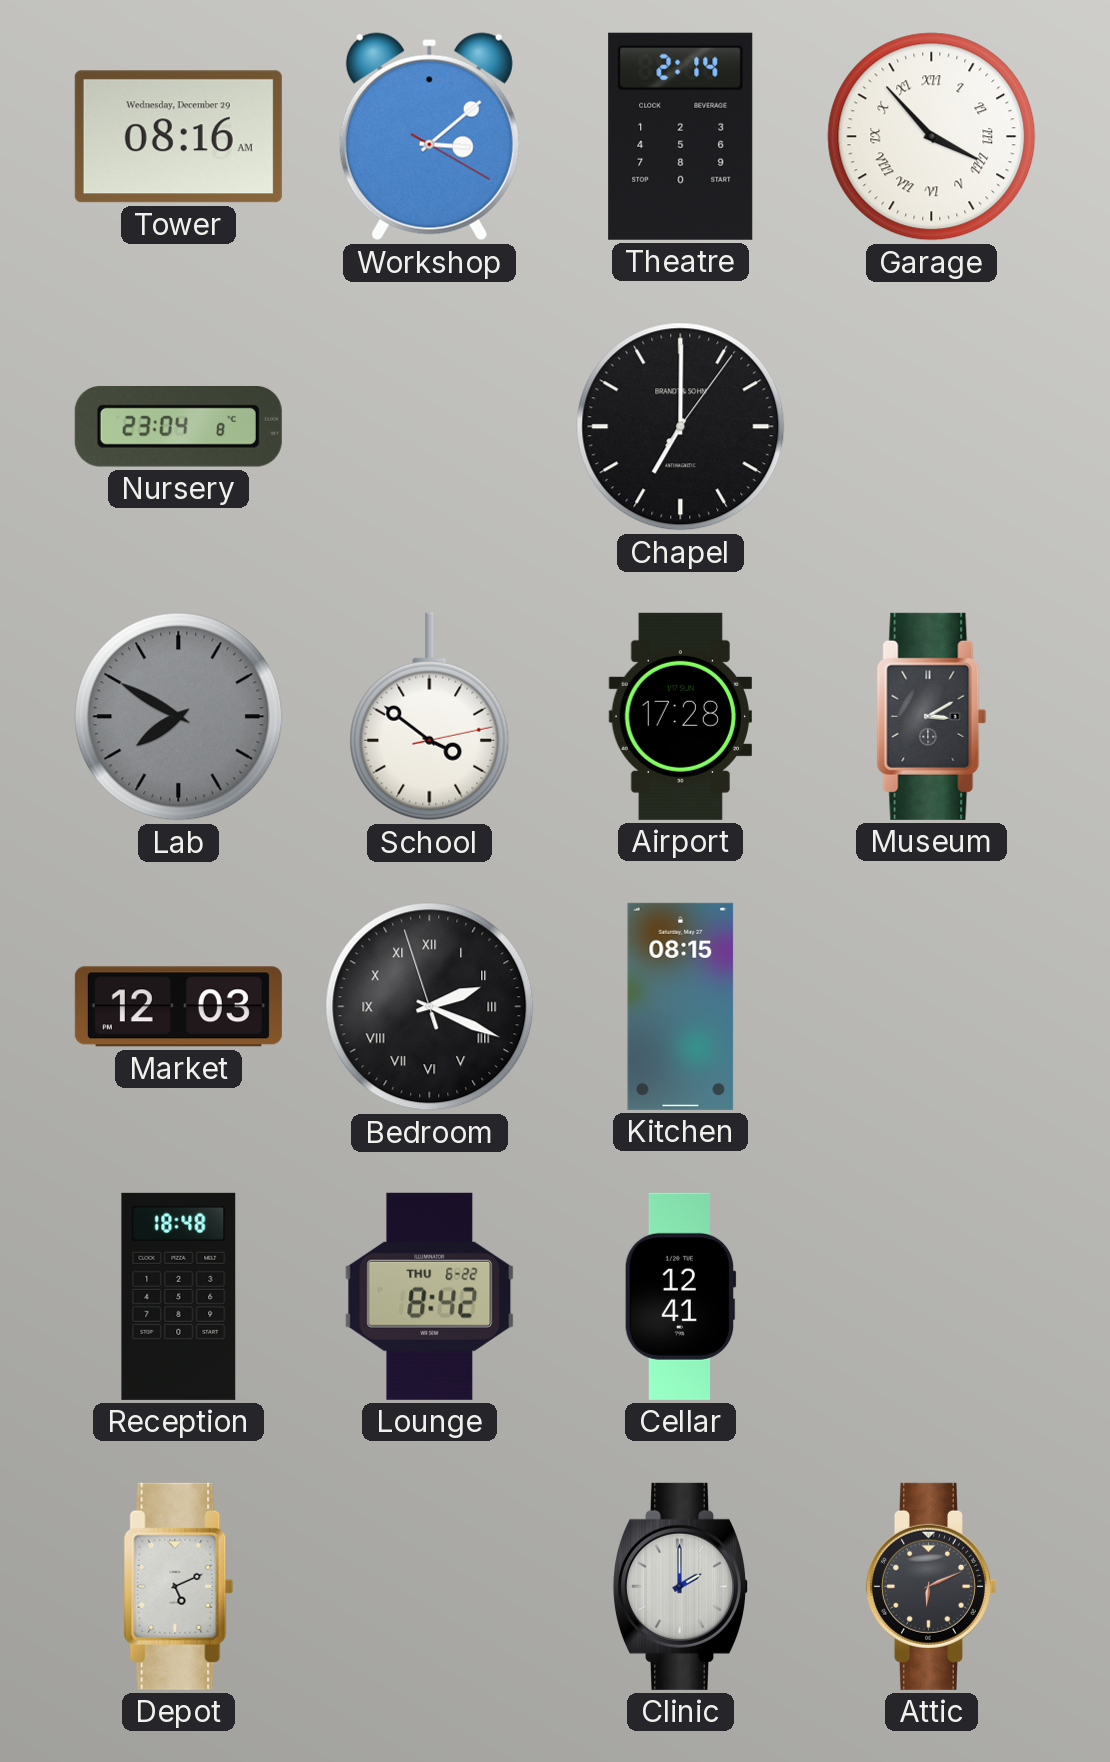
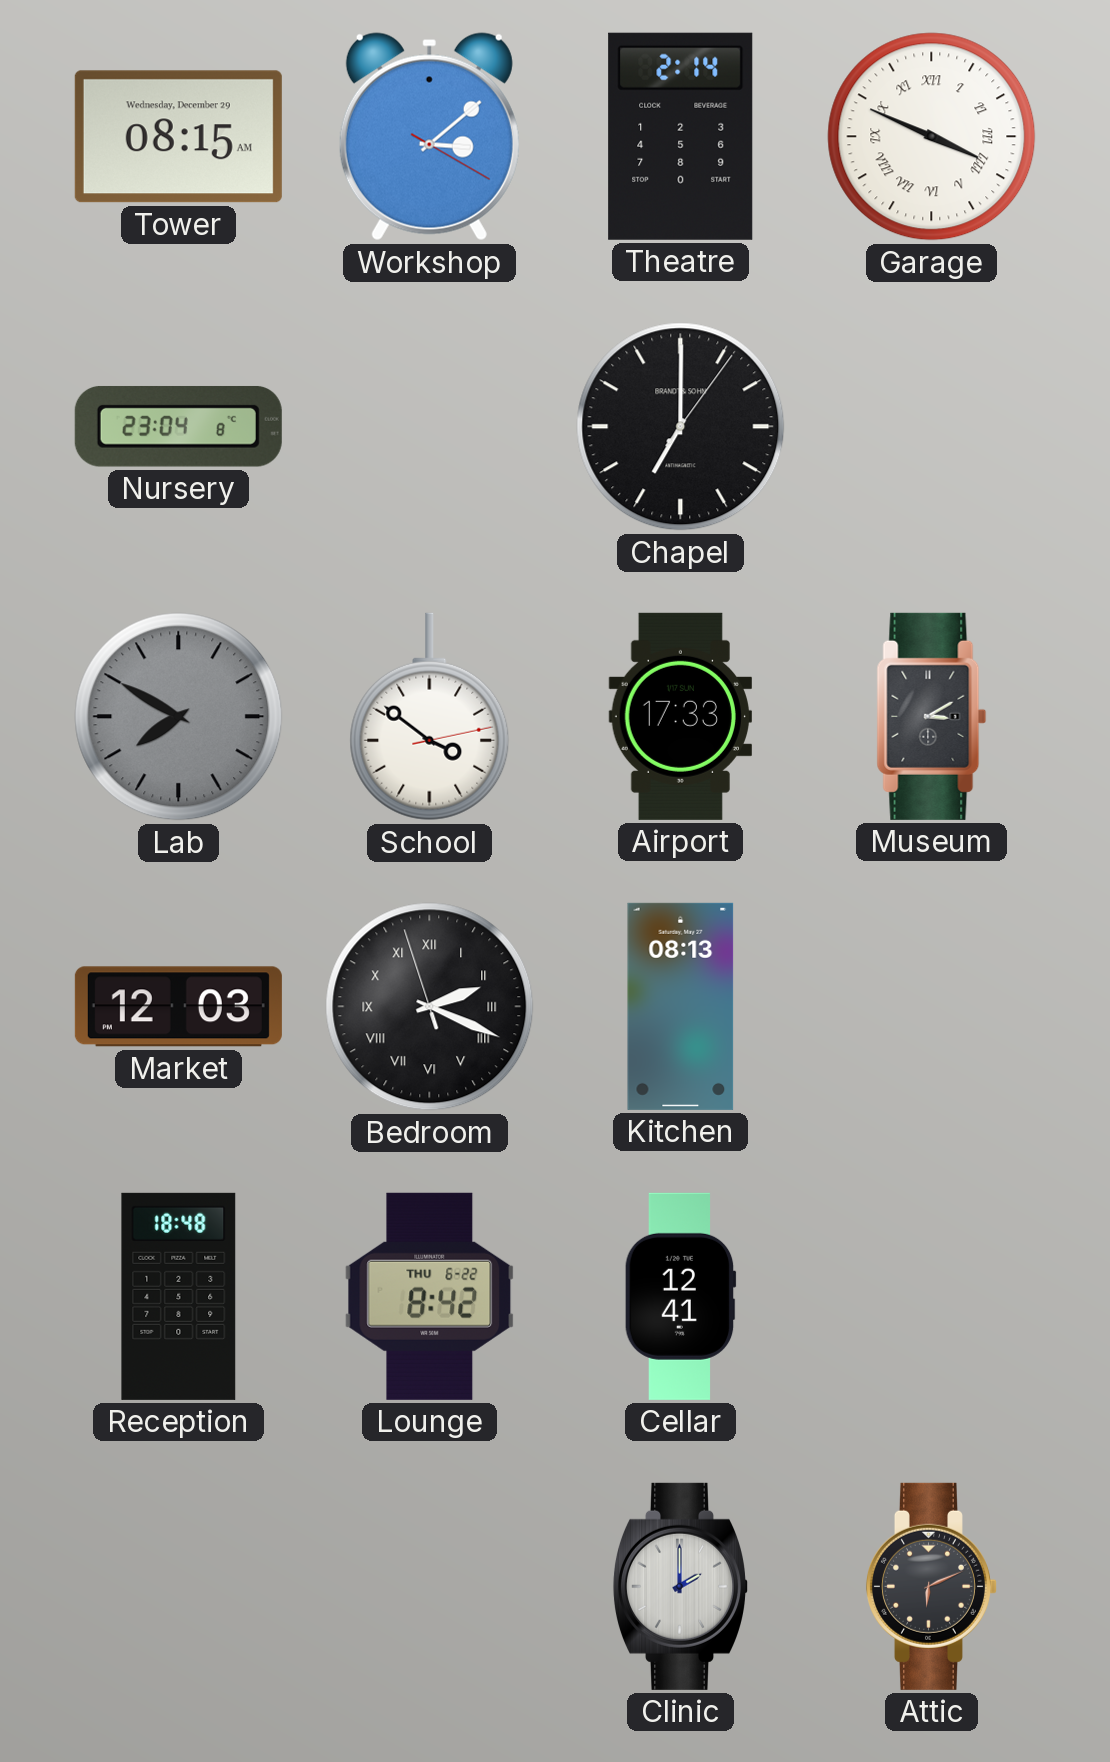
Tower: 08:16 -> 08:15 (178, 137)
Garage: 3:53 -> 3:49 (932, 137)
Airport: 17:28 -> 17:33 (680, 716)
Kitchen: 08:15 -> 08:13 (681, 1006)
Depot: 5:11 -> none (179, 1586)
